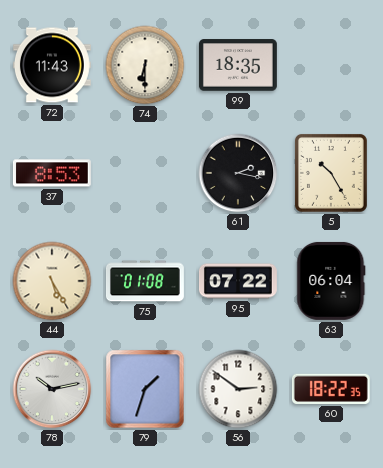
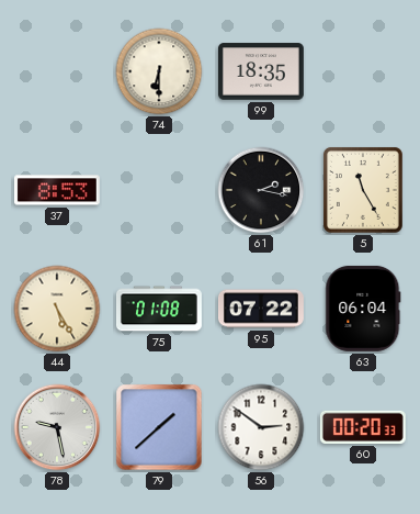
72: 11:43 -> none (52, 65)
5: 10:25 -> 11:25 (363, 190)
78: 10:13 -> 9:28 (57, 427)
79: 1:33 -> 1:38 (159, 427)
60: 18:22 -> 00:20 (363, 427)
